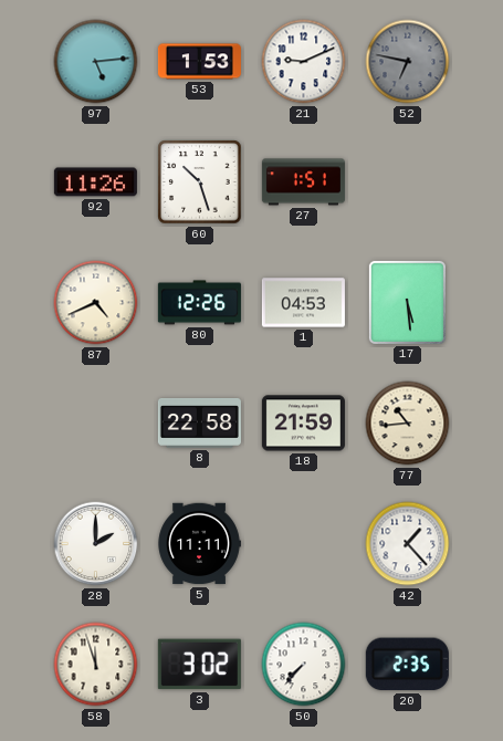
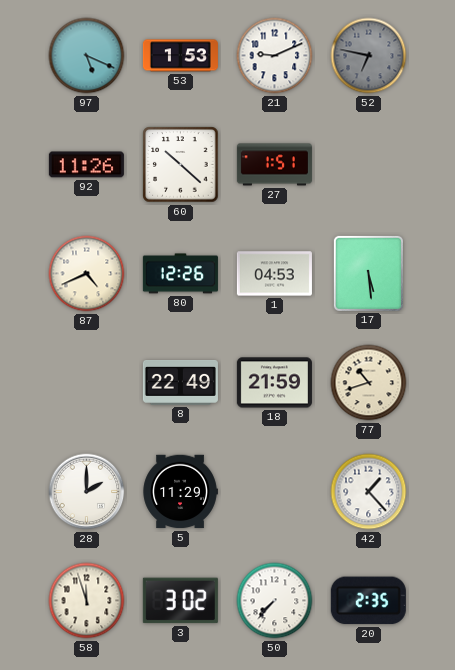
97: 5:14 -> 5:19 (87, 56)
60: 10:27 -> 10:22 (181, 165)
8: 22:58 -> 22:49 (180, 383)
77: 10:44 -> 10:42 (369, 383)
5: 11:11 -> 11:29 (180, 492)
